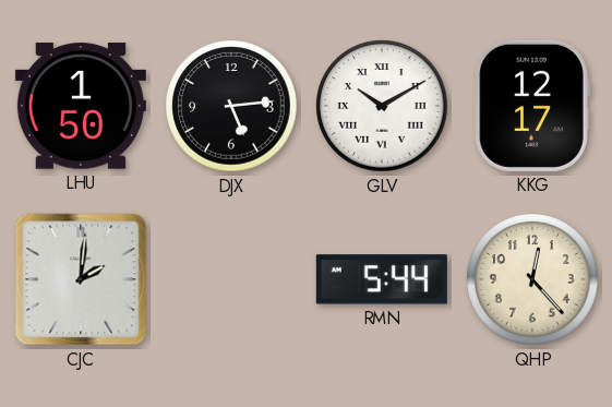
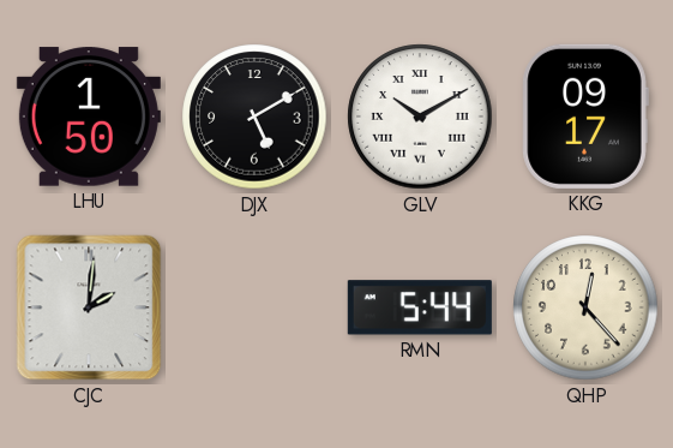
DJX: 5:14 -> 5:10 (254, 117)
KKG: 12:17 -> 09:17 (585, 117)
